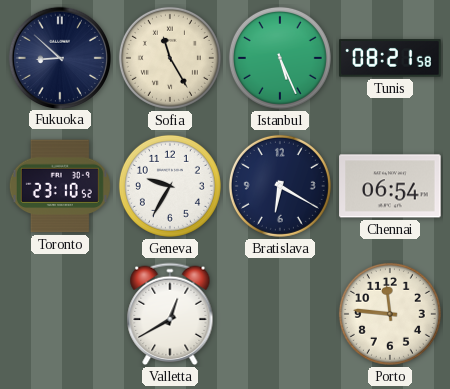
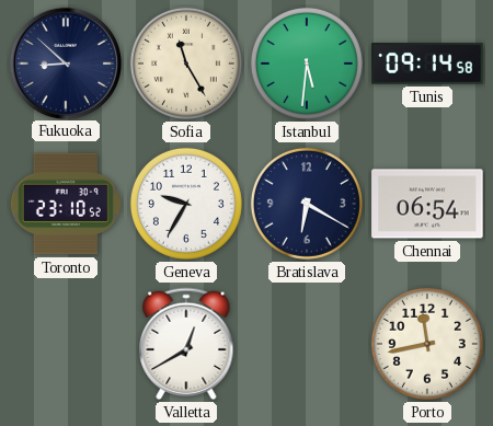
Istanbul: 5:26 -> 5:31 (307, 64)
Tunis: 08:21 -> 09:14 (427, 64)
Porto: 11:46 -> 11:43 (427, 344)
